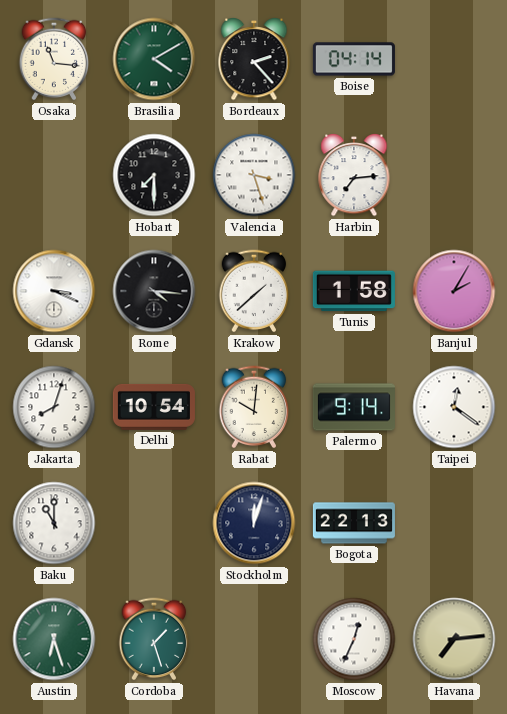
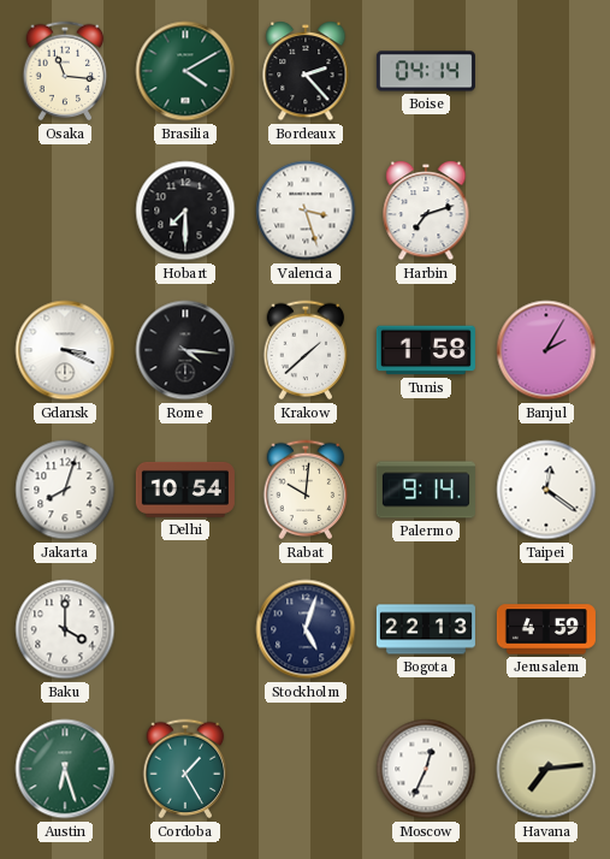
Harbin: 7:14 -> 7:12 (426, 211)
Baku: 11:00 -> 4:00 (65, 629)
Stockholm: 12:03 -> 5:03 (306, 629)
Jerusalem: none -> 4:59 (546, 629)
Cordoba: 1:27 -> 1:25 (185, 769)
